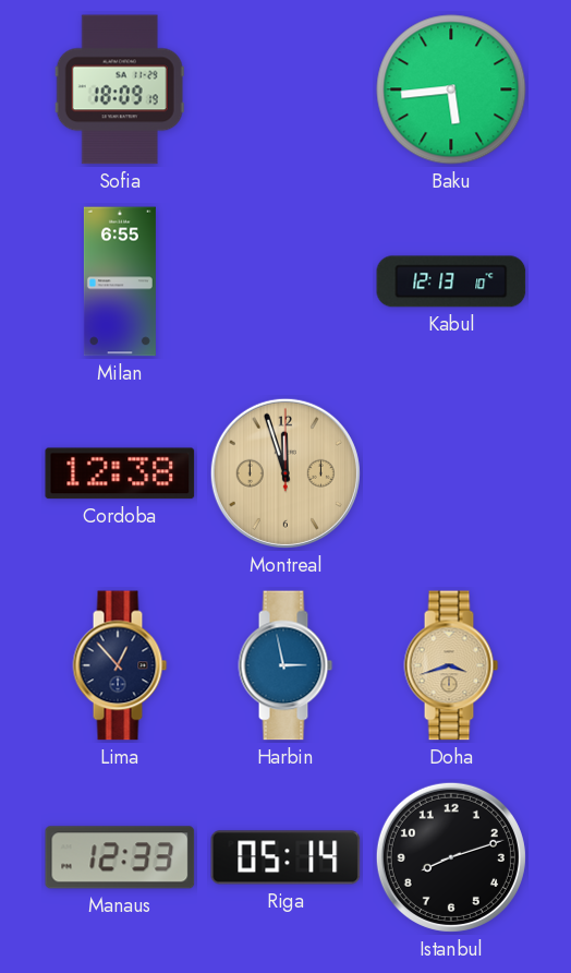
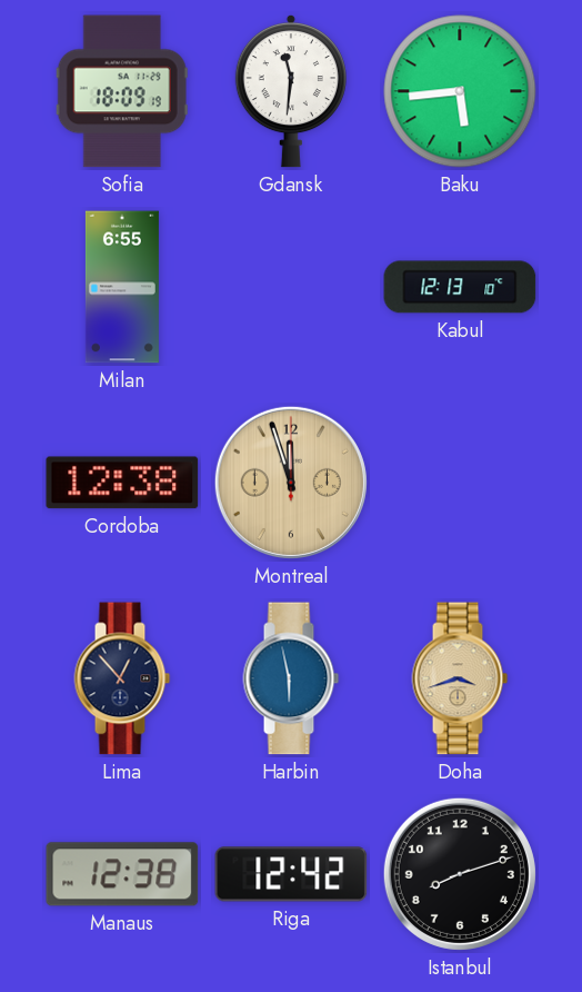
Gdansk: none -> 11:31 (291, 91)
Harbin: 2:58 -> 5:58 (291, 678)
Manaus: 12:33 -> 12:38 (122, 874)
Riga: 05:14 -> 12:42 (291, 874)
